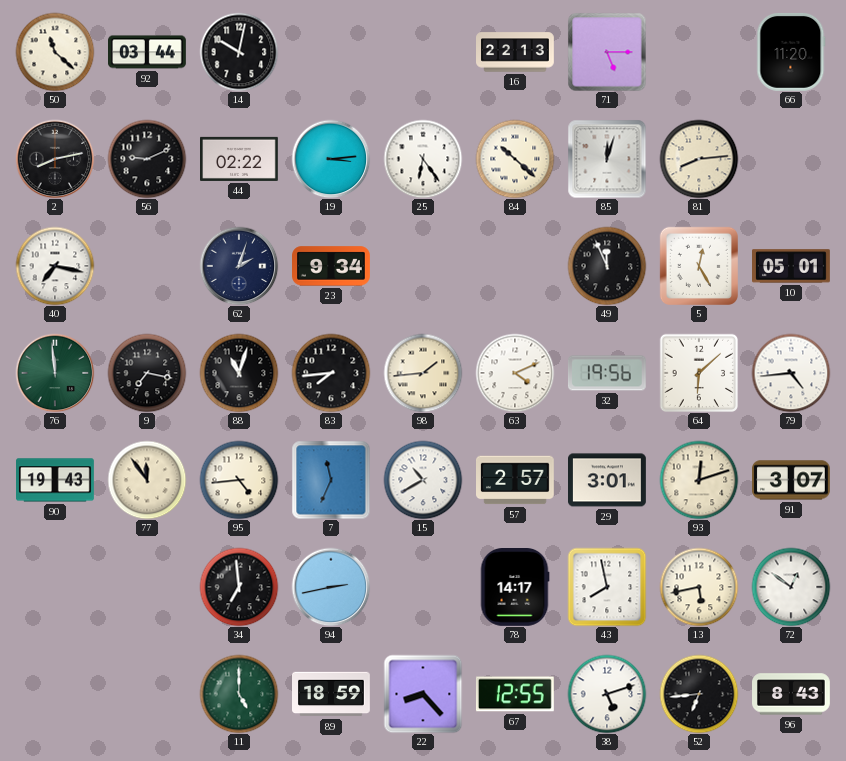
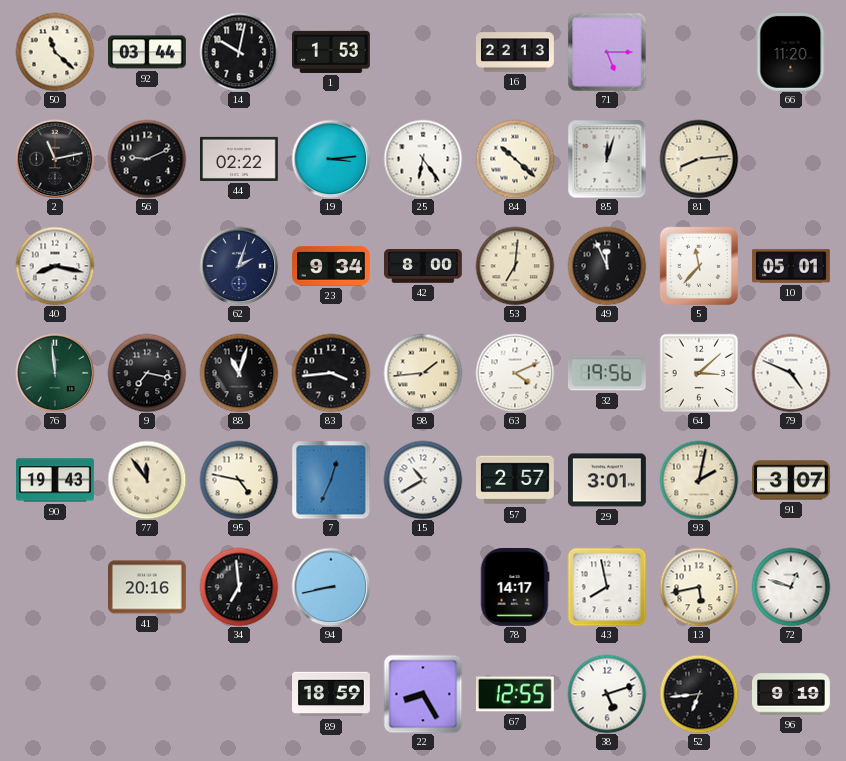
1: none -> 1:53 (332, 52)
2: 8:13 -> 11:13 (55, 159)
40: 7:17 -> 8:17 (55, 266)
42: none -> 8:00 (424, 267)
53: none -> 7:01 (515, 266)
5: 12:25 -> 11:37 (699, 266)
83: 7:44 -> 3:44 (331, 373)
64: 6:08 -> 3:08 (699, 373)
79: 4:44 -> 4:49 (791, 373)
95: 4:44 -> 4:47 (239, 480)
7: 11:34 -> 12:34 (331, 480)
93: 12:12 -> 2:02 (699, 480)
41: none -> 20:16 (148, 587)
94: 2:43 -> 8:43 (331, 587)
72: 12:51 -> 12:48 (791, 587)
11: 5:00 -> none (239, 694)
22: 8:23 -> 8:25 (423, 694)
96: 8:43 -> 9:19 (792, 694)
